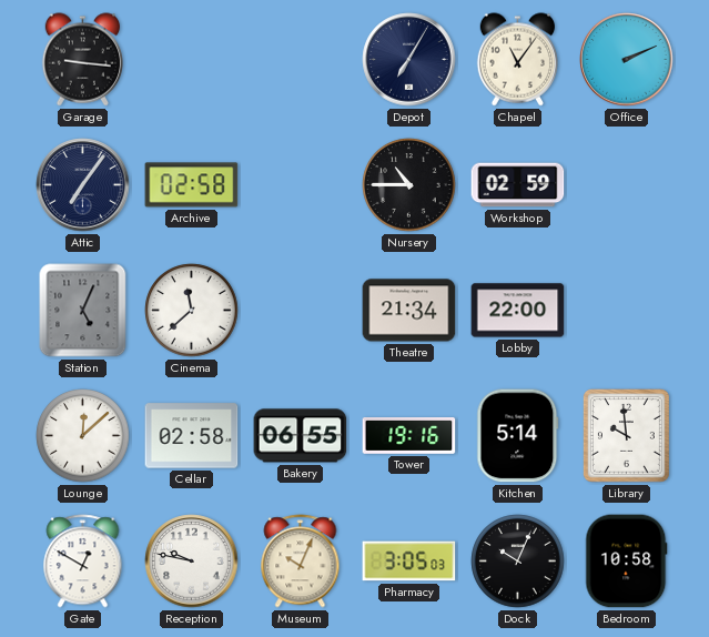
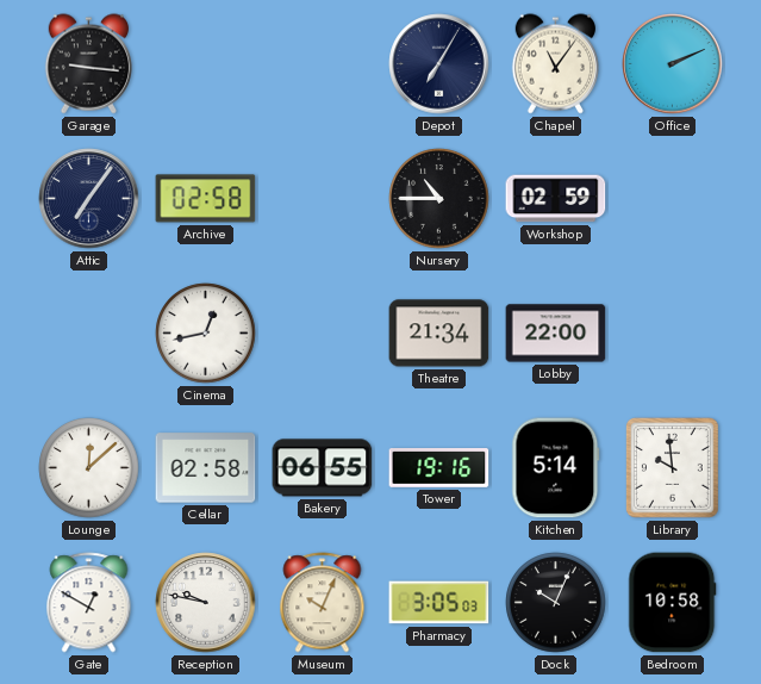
Station: 5:04 -> none (83, 311)
Cinema: 11:38 -> 12:43 (206, 334)
